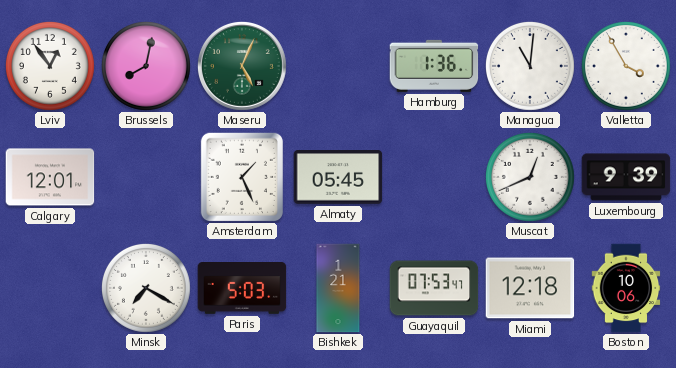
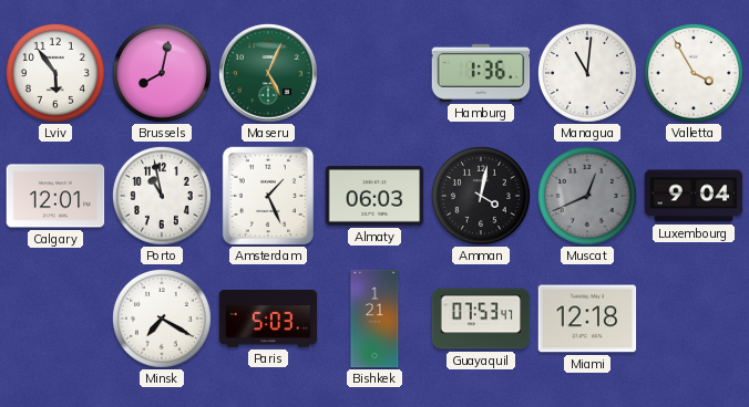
Lviv: 12:54 -> 5:54 (55, 73)
Porto: none -> 10:58 (162, 196)
Almaty: 05:45 -> 06:03 (374, 196)
Amman: none -> 4:02 (481, 196)
Muscat dial: white -> grey (587, 196)
Luxembourg: 9:39 -> 9:04 (694, 196)
Boston: 10:06 -> none (626, 288)
